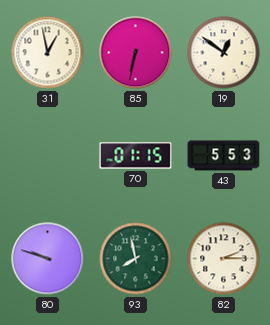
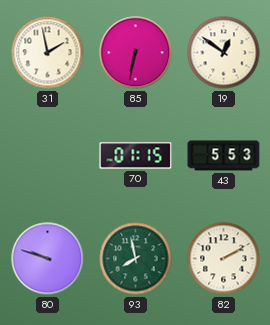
31: 12:58 -> 1:58 (48, 53)
82: 2:15 -> 2:10 (224, 259)
